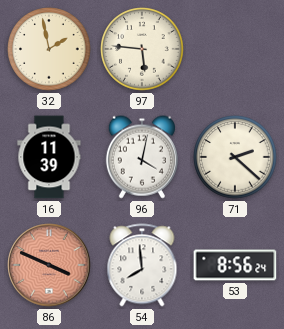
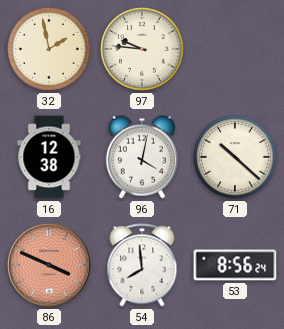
97: 5:46 -> 9:46 (142, 49)
16: 11:39 -> 12:38 (49, 157)
71: 2:22 -> 10:22 (235, 157)
